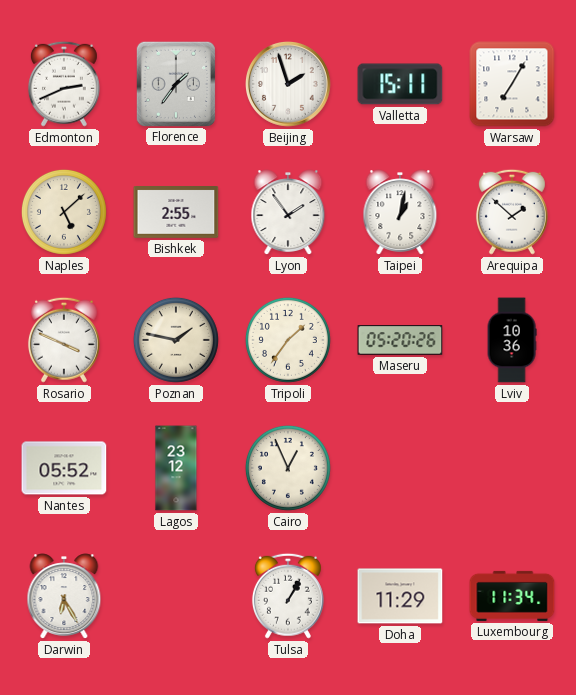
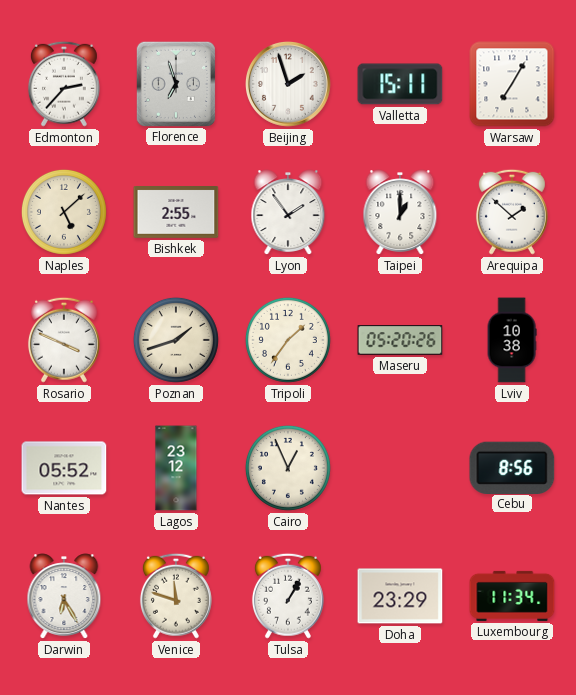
Edmonton: 2:41 -> 2:37 (64, 84)
Florence: 1:36 -> 6:57 (175, 83)
Taipei: 1:02 -> 1:00 (400, 212)
Poznan: 1:47 -> 1:42 (176, 340)
Lviv: 10:36 -> 10:38 (512, 340)
Cebu: none -> 8:56 (512, 467)
Venice: none -> 11:48 (176, 596)
Doha: 11:29 -> 23:29 (400, 596)
